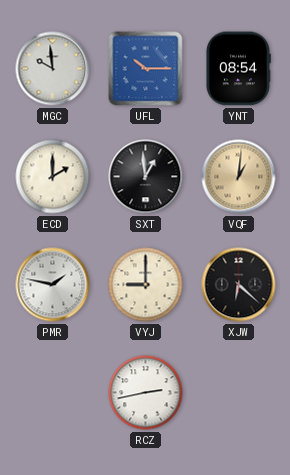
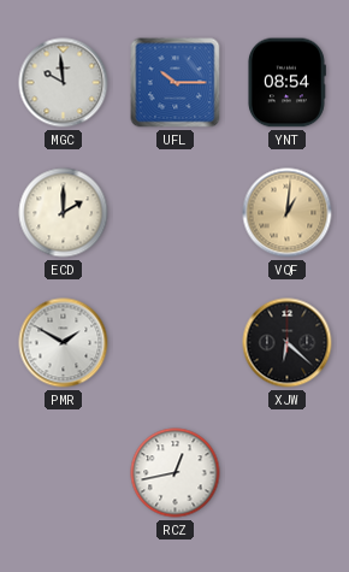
SXT: 12:59 -> none (146, 177)
PMR: 1:47 -> 1:50 (64, 343)
VYJ: 9:00 -> none (146, 285)
RCZ: 2:43 -> 12:43 (176, 473)
